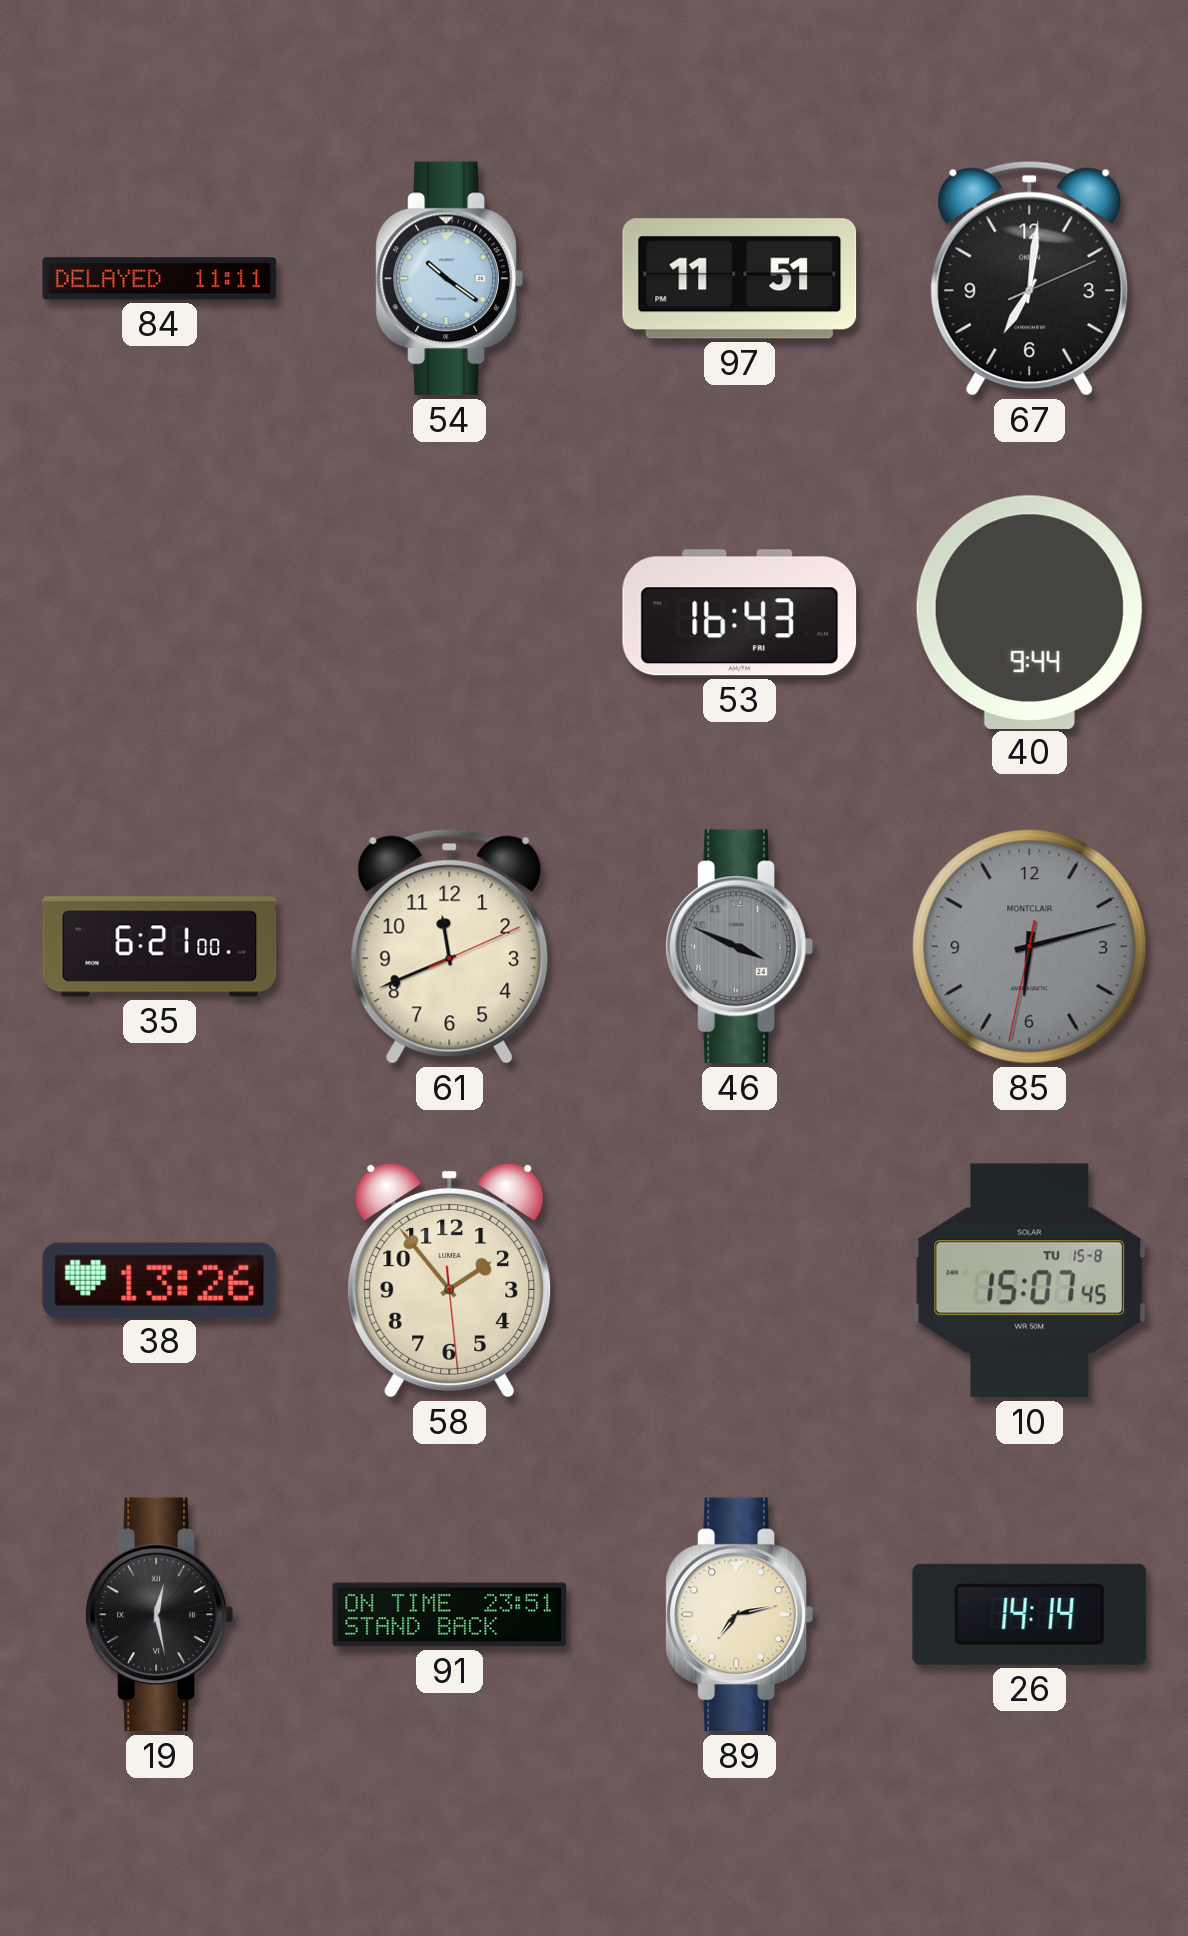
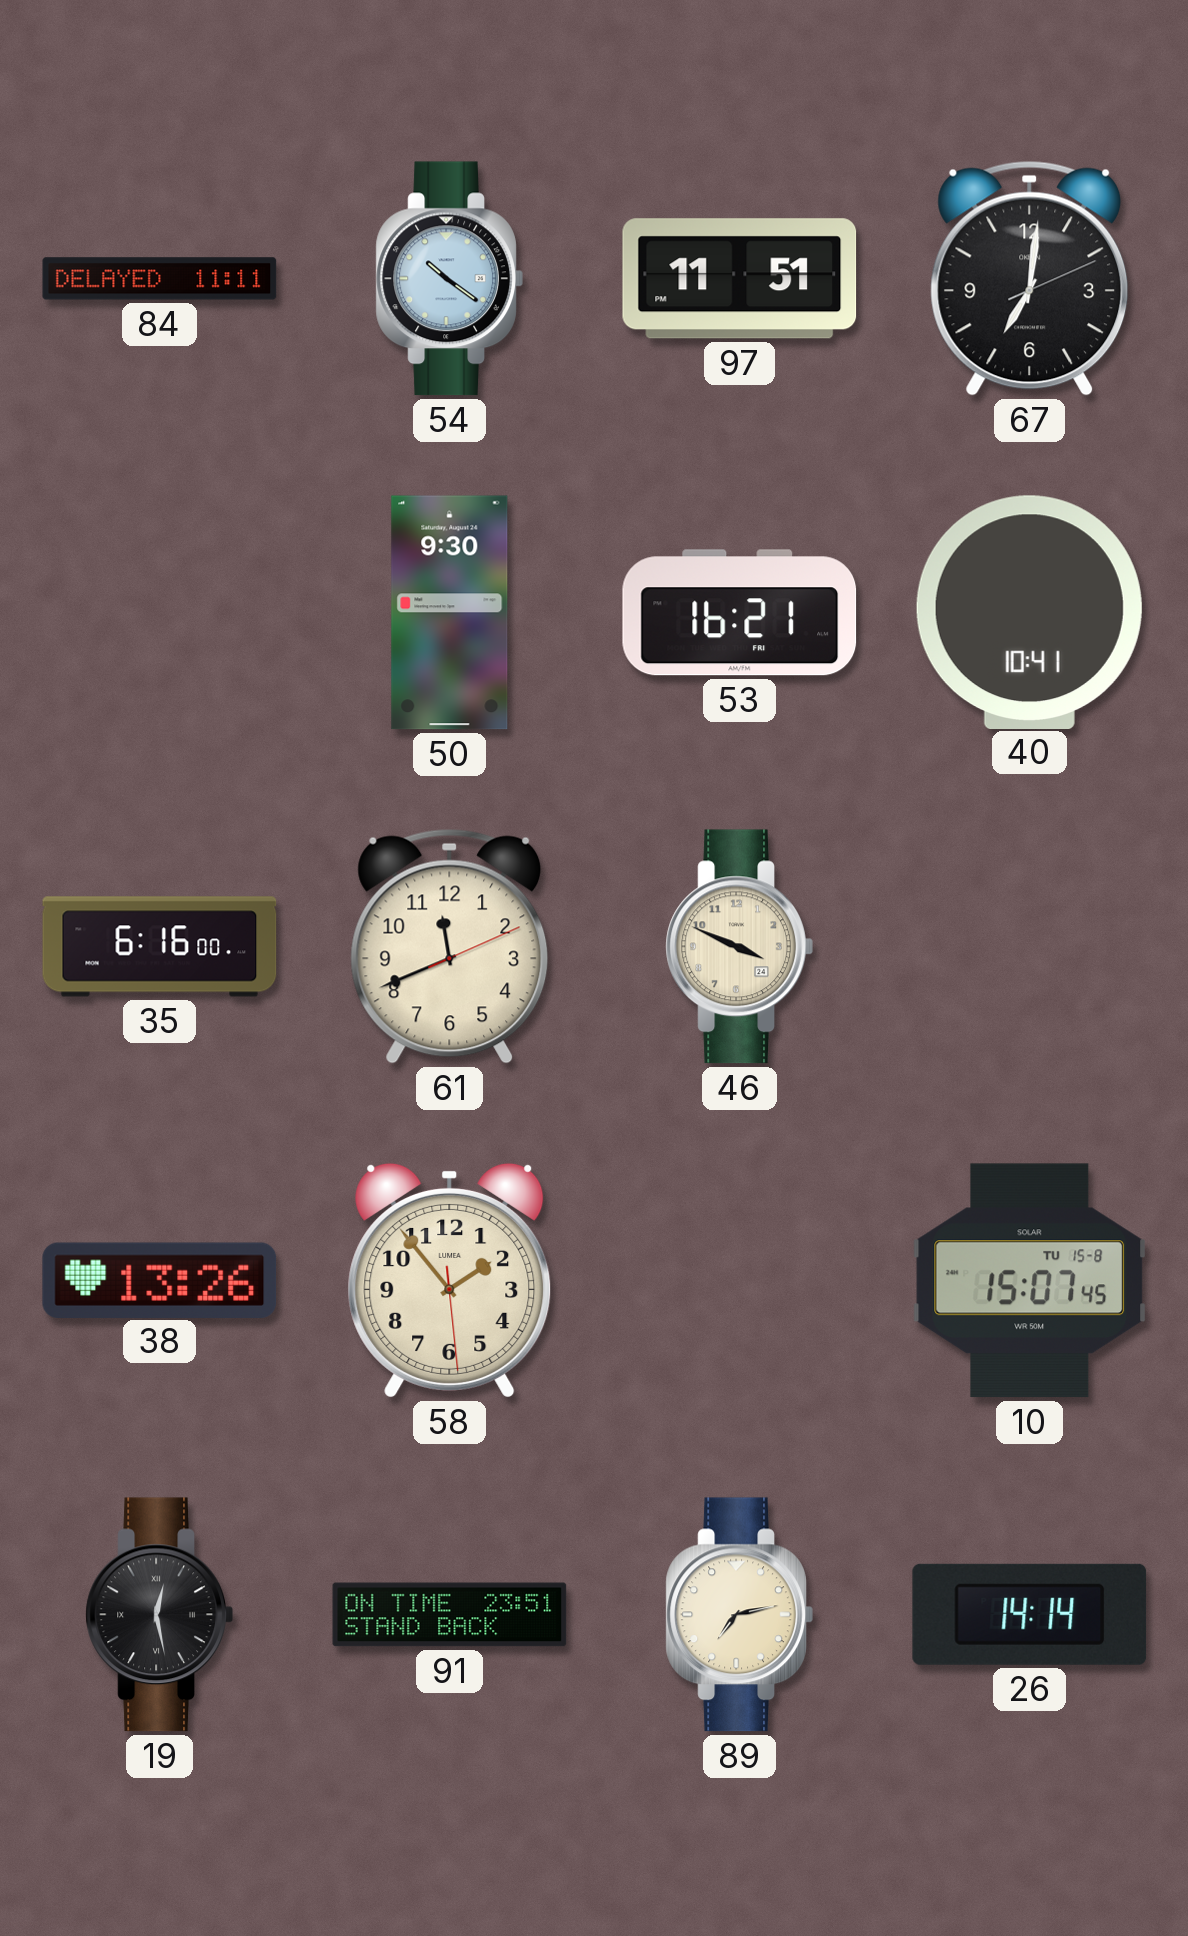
50: none -> 9:30 (450, 613)
53: 16:43 -> 16:21 (740, 613)
40: 9:44 -> 10:41 (1029, 612)
35: 6:21 -> 6:16 (160, 947)
46 dial: grey -> cream (739, 947)
85: 6:12 -> none (1030, 947)
